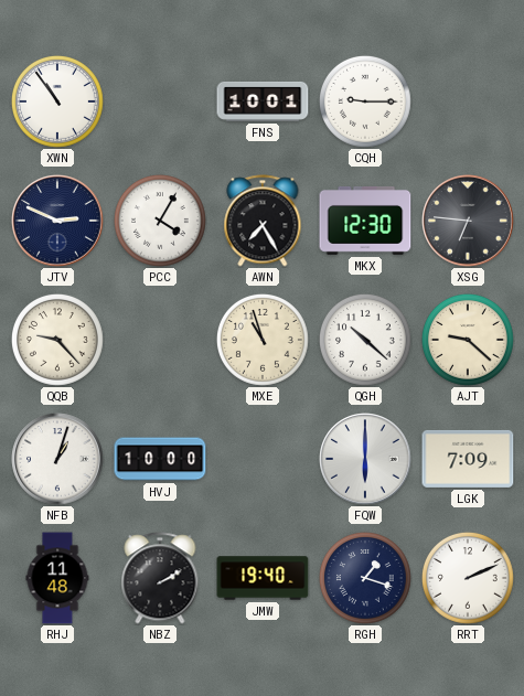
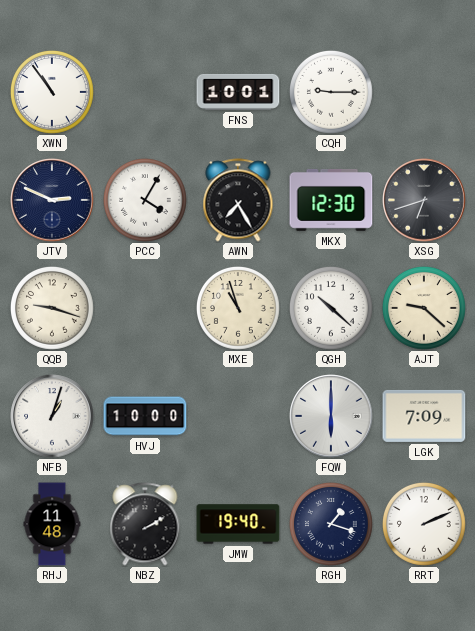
XSG: 6:46 -> 6:42 (424, 200)
QQB: 9:23 -> 9:18 (52, 308)
